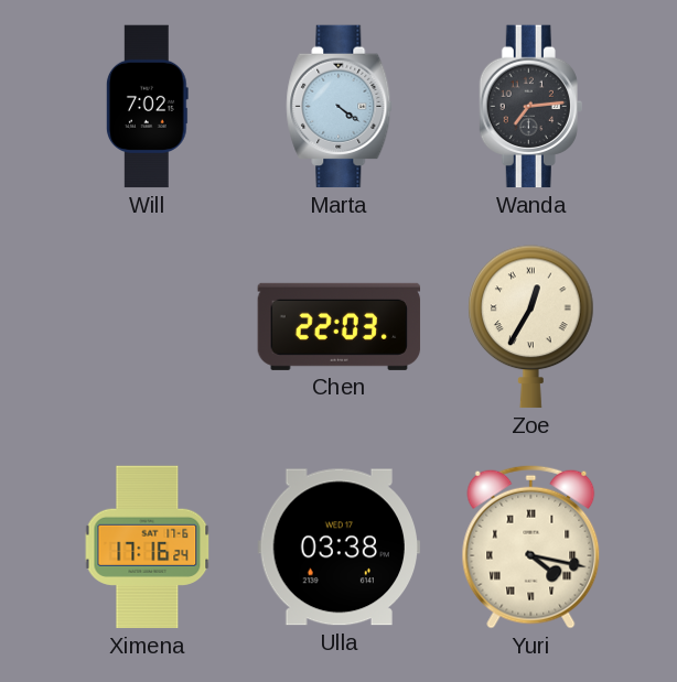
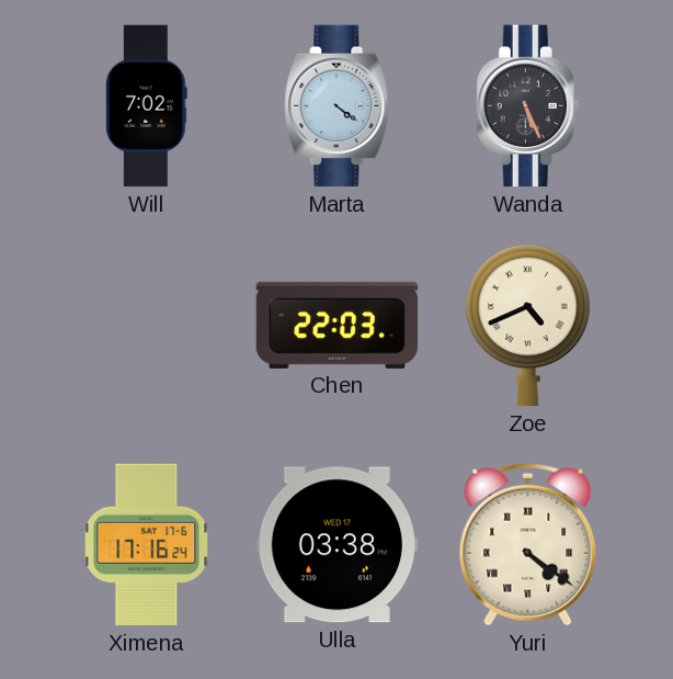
Wanda: 7:14 -> 5:26 (527, 106)
Zoe: 12:35 -> 4:41 (528, 326)
Yuri: 4:17 -> 4:21 (528, 544)
